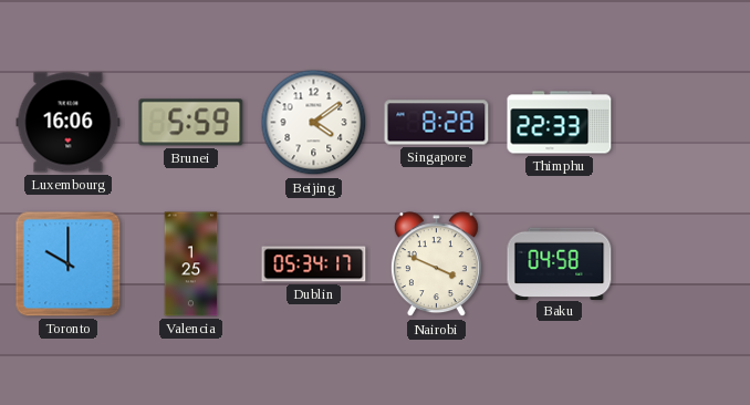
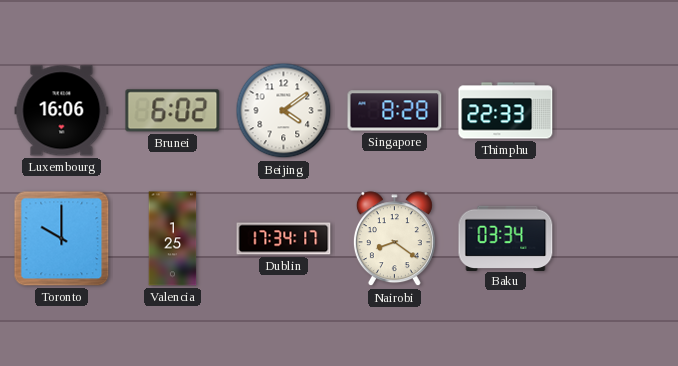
Brunei: 5:59 -> 6:02 (173, 111)
Dublin: 05:34 -> 17:34 (284, 239)
Nairobi: 3:49 -> 8:21 (394, 239)
Baku: 04:58 -> 03:34 (506, 238)
